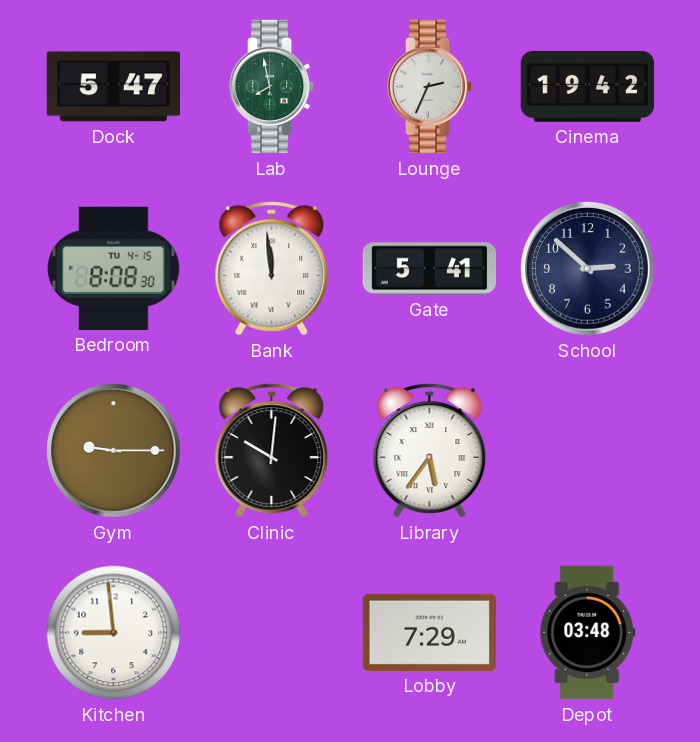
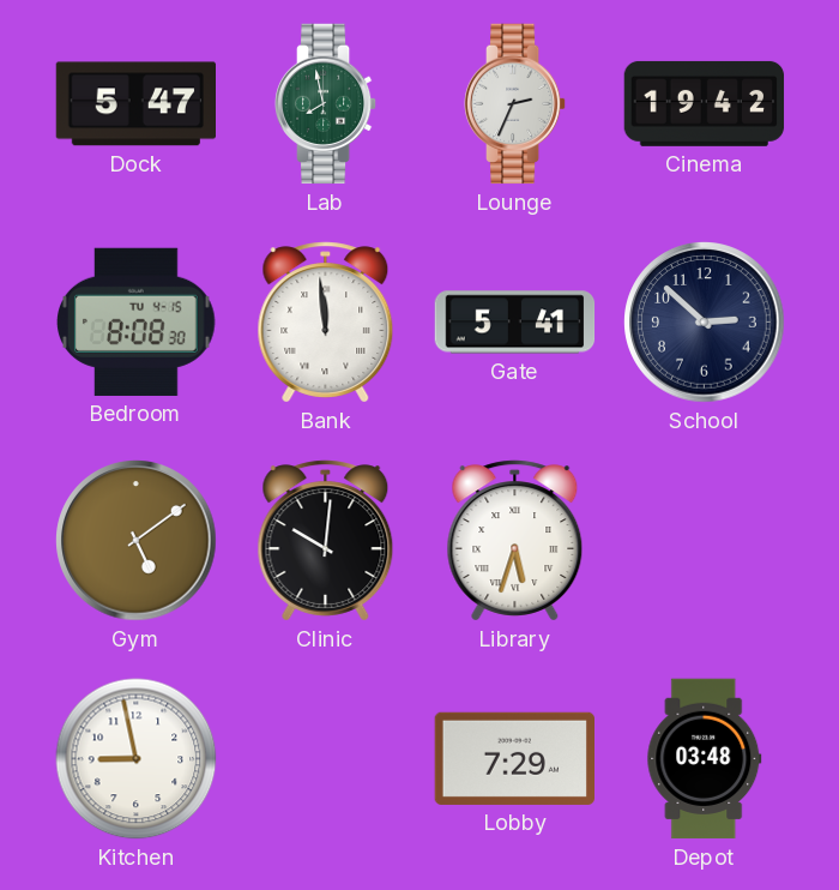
Gym: 9:15 -> 5:09 (137, 541)
Library: 5:36 -> 5:33 (515, 541)
Kitchen: 8:59 -> 8:58 (137, 759)
